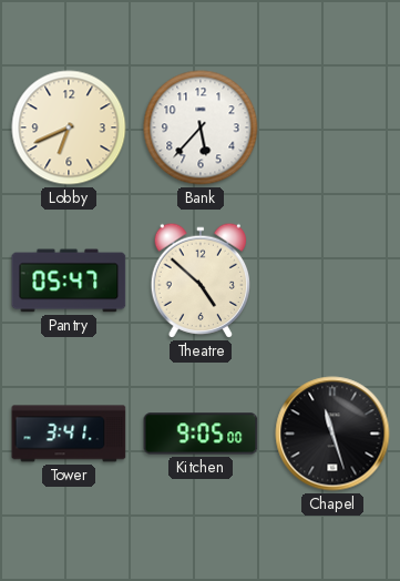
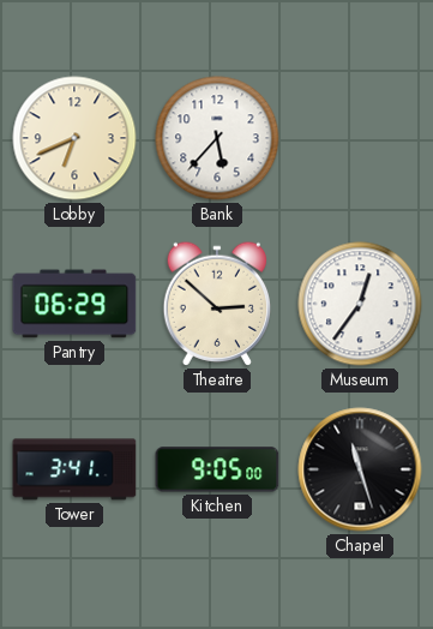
Pantry: 05:47 -> 06:29 (74, 304)
Theatre: 4:52 -> 2:52 (216, 304)
Museum: none -> 12:36 (360, 304)
